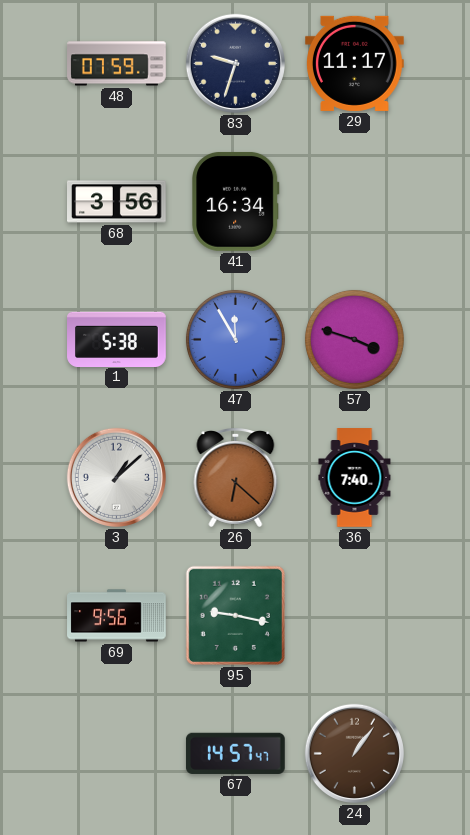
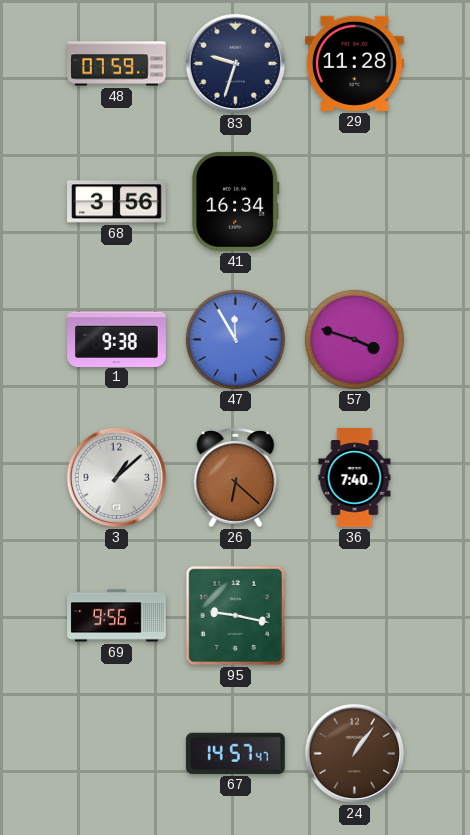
29: 11:17 -> 11:28 (355, 63)
1: 5:38 -> 9:38 (117, 339)
